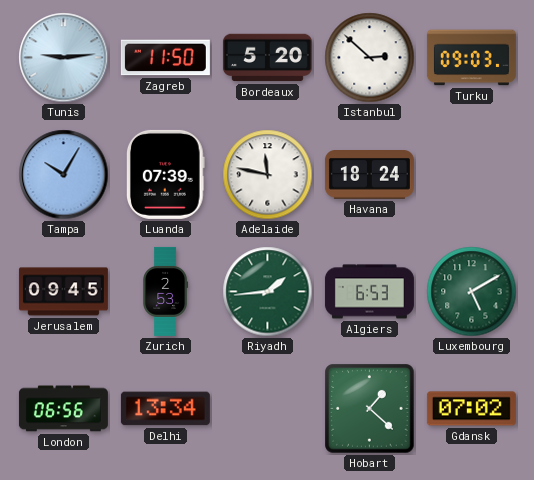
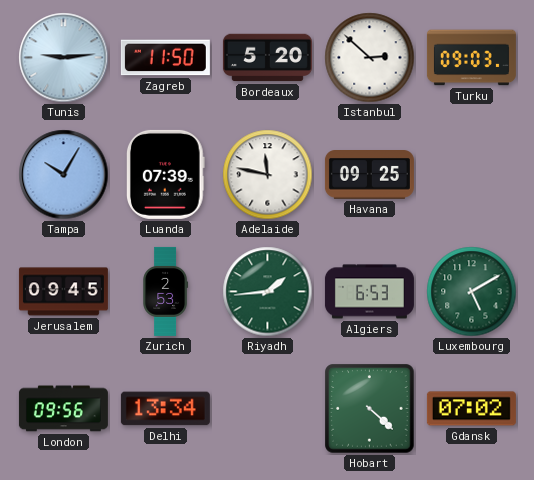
Havana: 18:24 -> 09:25 (369, 175)
London: 06:56 -> 09:56 (63, 409)
Hobart: 1:22 -> 4:22 (370, 409)
